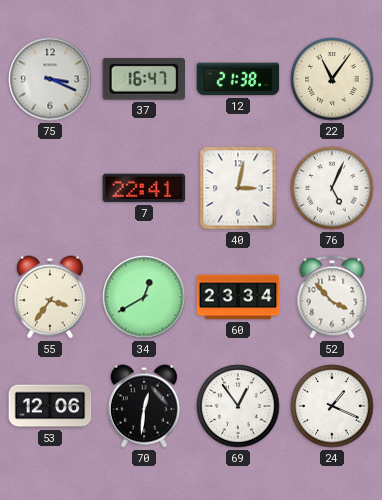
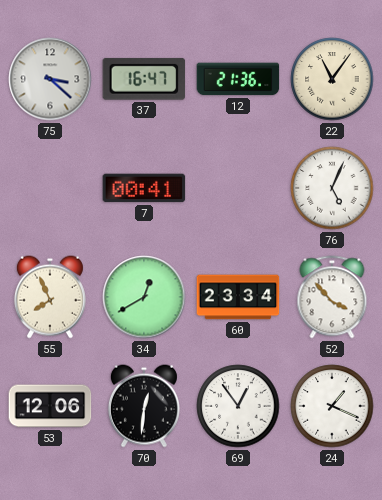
75: 3:19 -> 3:22 (50, 79)
12: 21:38 -> 21:36 (238, 79)
7: 22:41 -> 00:41 (144, 188)
40: 3:02 -> none (238, 188)
55: 3:36 -> 7:56 (50, 297)
